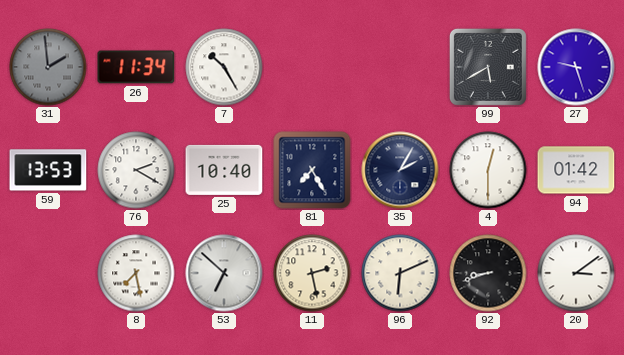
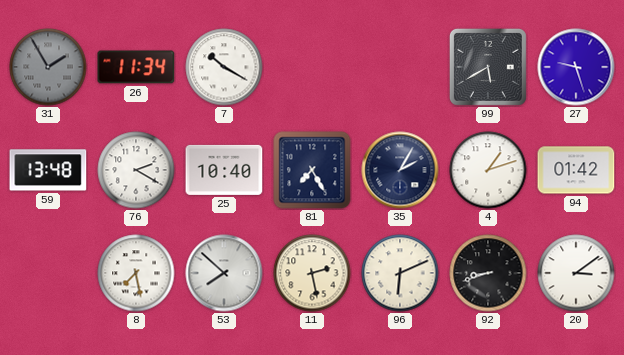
31: 1:59 -> 1:55 (48, 67)
7: 10:25 -> 10:20 (224, 67)
59: 13:53 -> 13:48 (48, 170)
4: 12:30 -> 1:12 (488, 170)
53: 6:52 -> 7:52 (224, 273)
